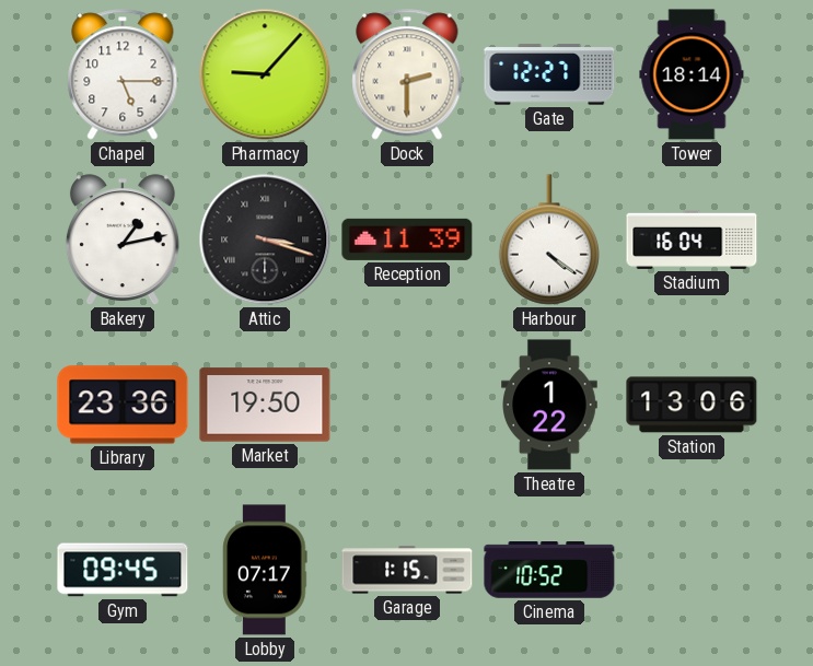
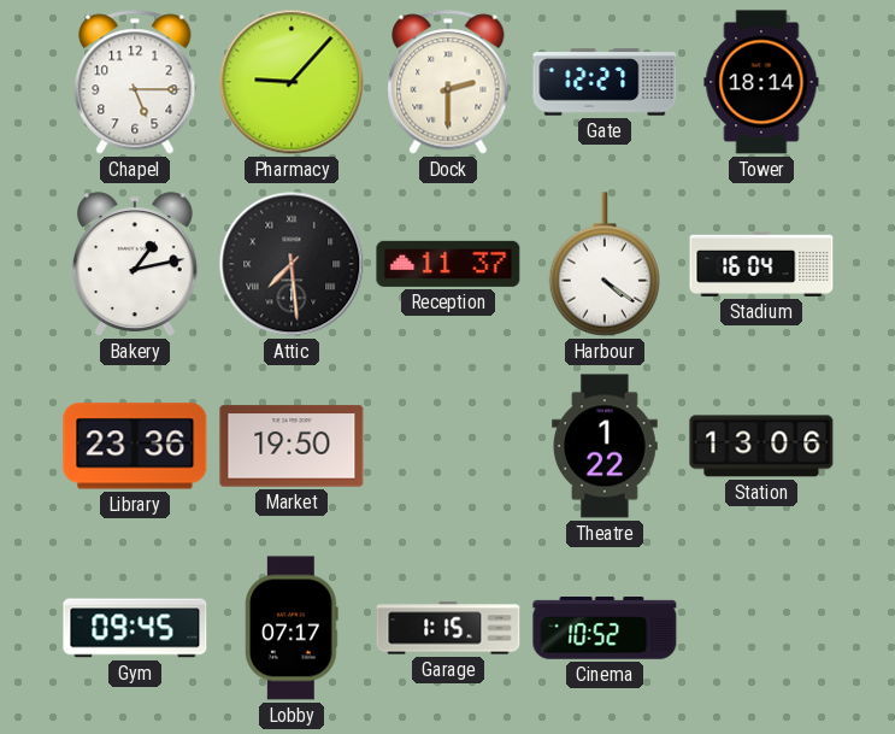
Attic: 3:18 -> 7:29 (292, 264)
Reception: 11:39 -> 11:37 (448, 264)
